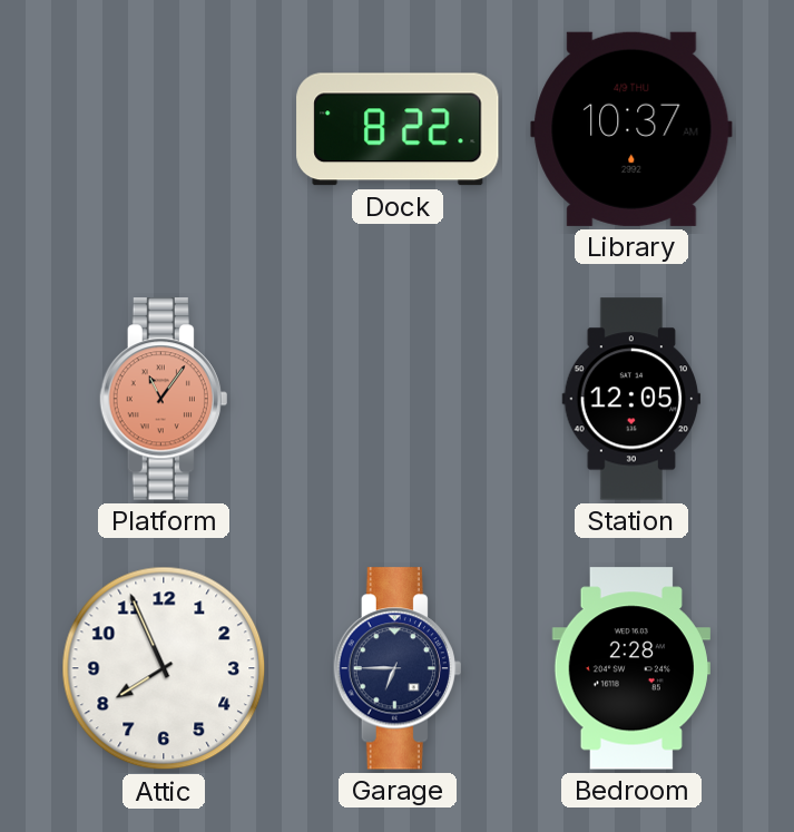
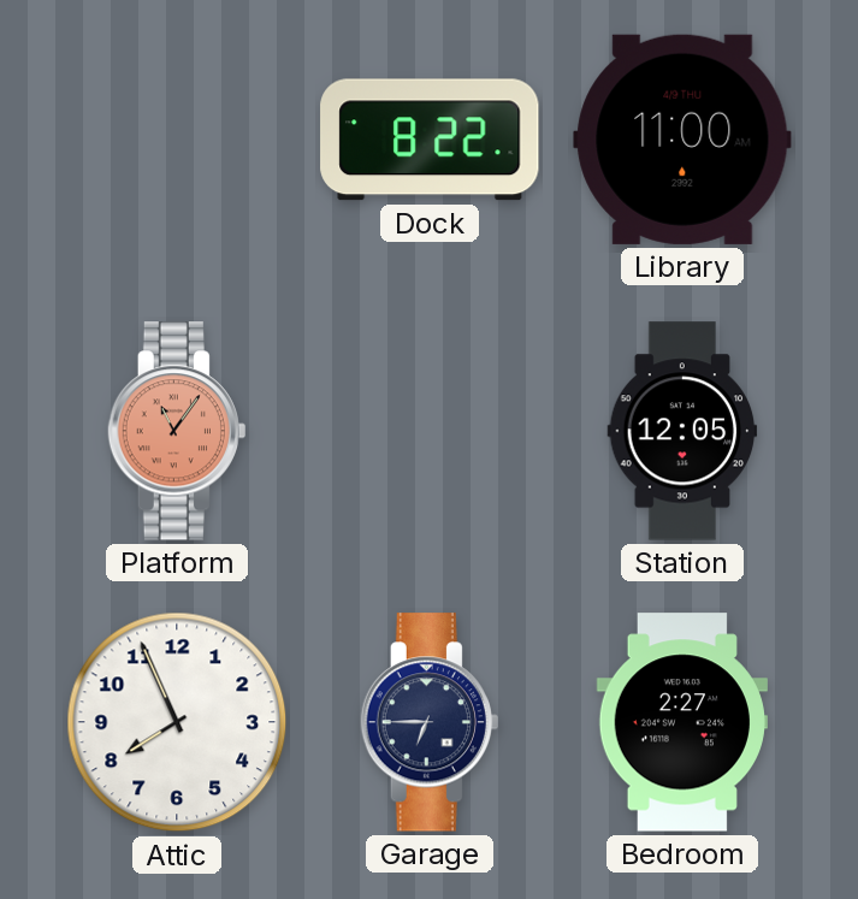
Library: 10:37 -> 11:00 (682, 140)
Bedroom: 2:28 -> 2:27 (682, 722)
